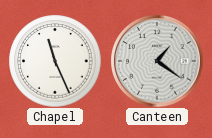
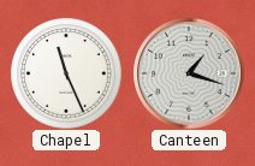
Canteen: 1:21 -> 1:18 (189, 73)
